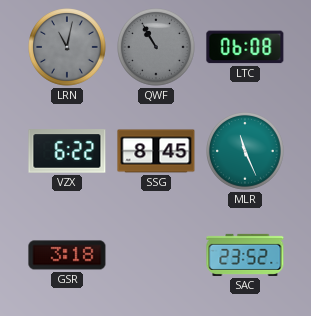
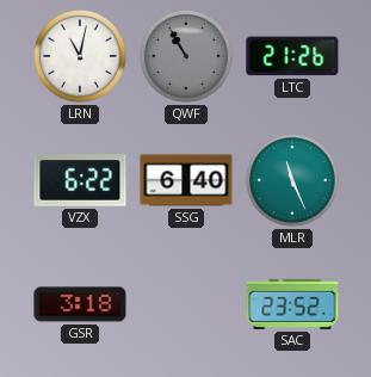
LRN dial: grey -> white (81, 57)
LTC: 06:08 -> 21:26 (292, 56)
SSG: 8:45 -> 6:40 (186, 180)
